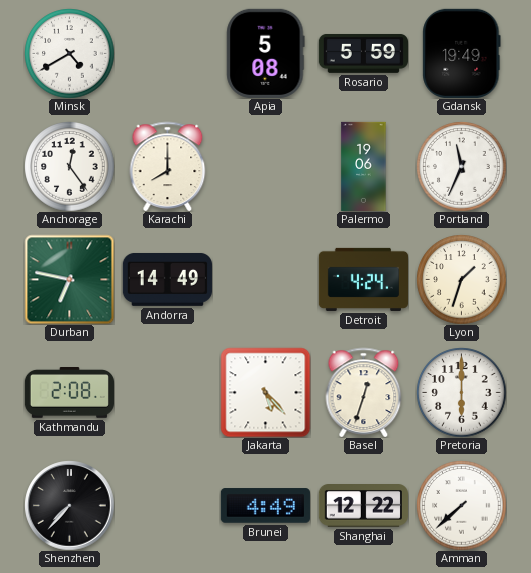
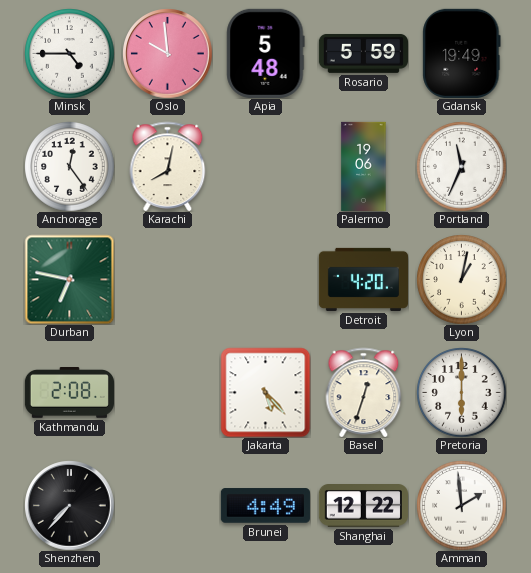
Minsk: 4:40 -> 4:45 (69, 53)
Oslo: none -> 9:59 (167, 53)
Apia: 5:08 -> 5:48 (266, 53)
Karachi: 8:00 -> 8:02 (168, 166)
Andorra: 14:49 -> none (167, 279)
Detroit: 4:24 -> 4:20 (363, 279)
Lyon: 1:33 -> 1:02 (461, 279)
Amman: 7:38 -> 1:59 (461, 505)
